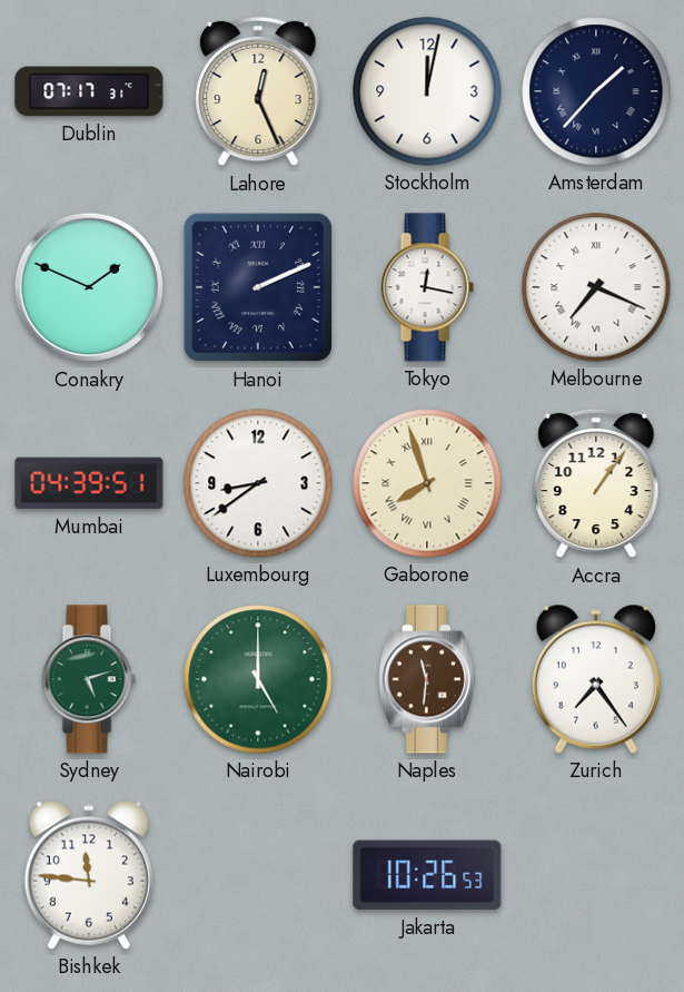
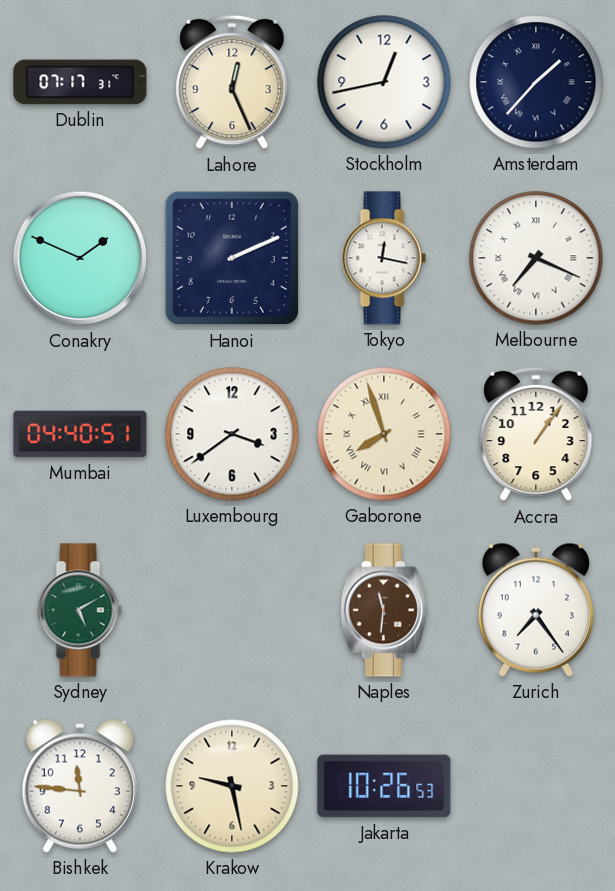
Stockholm: 12:02 -> 12:43 (384, 82)
Hanoi numerals: Roman -> Arabic (232, 258)
Mumbai: 04:39 -> 04:40 (80, 434)
Luxembourg: 8:39 -> 3:39 (232, 434)
Sydney: 5:12 -> 5:10 (80, 610)
Nairobi: 5:00 -> none (258, 679)
Krakow: none -> 9:28 (232, 786)
